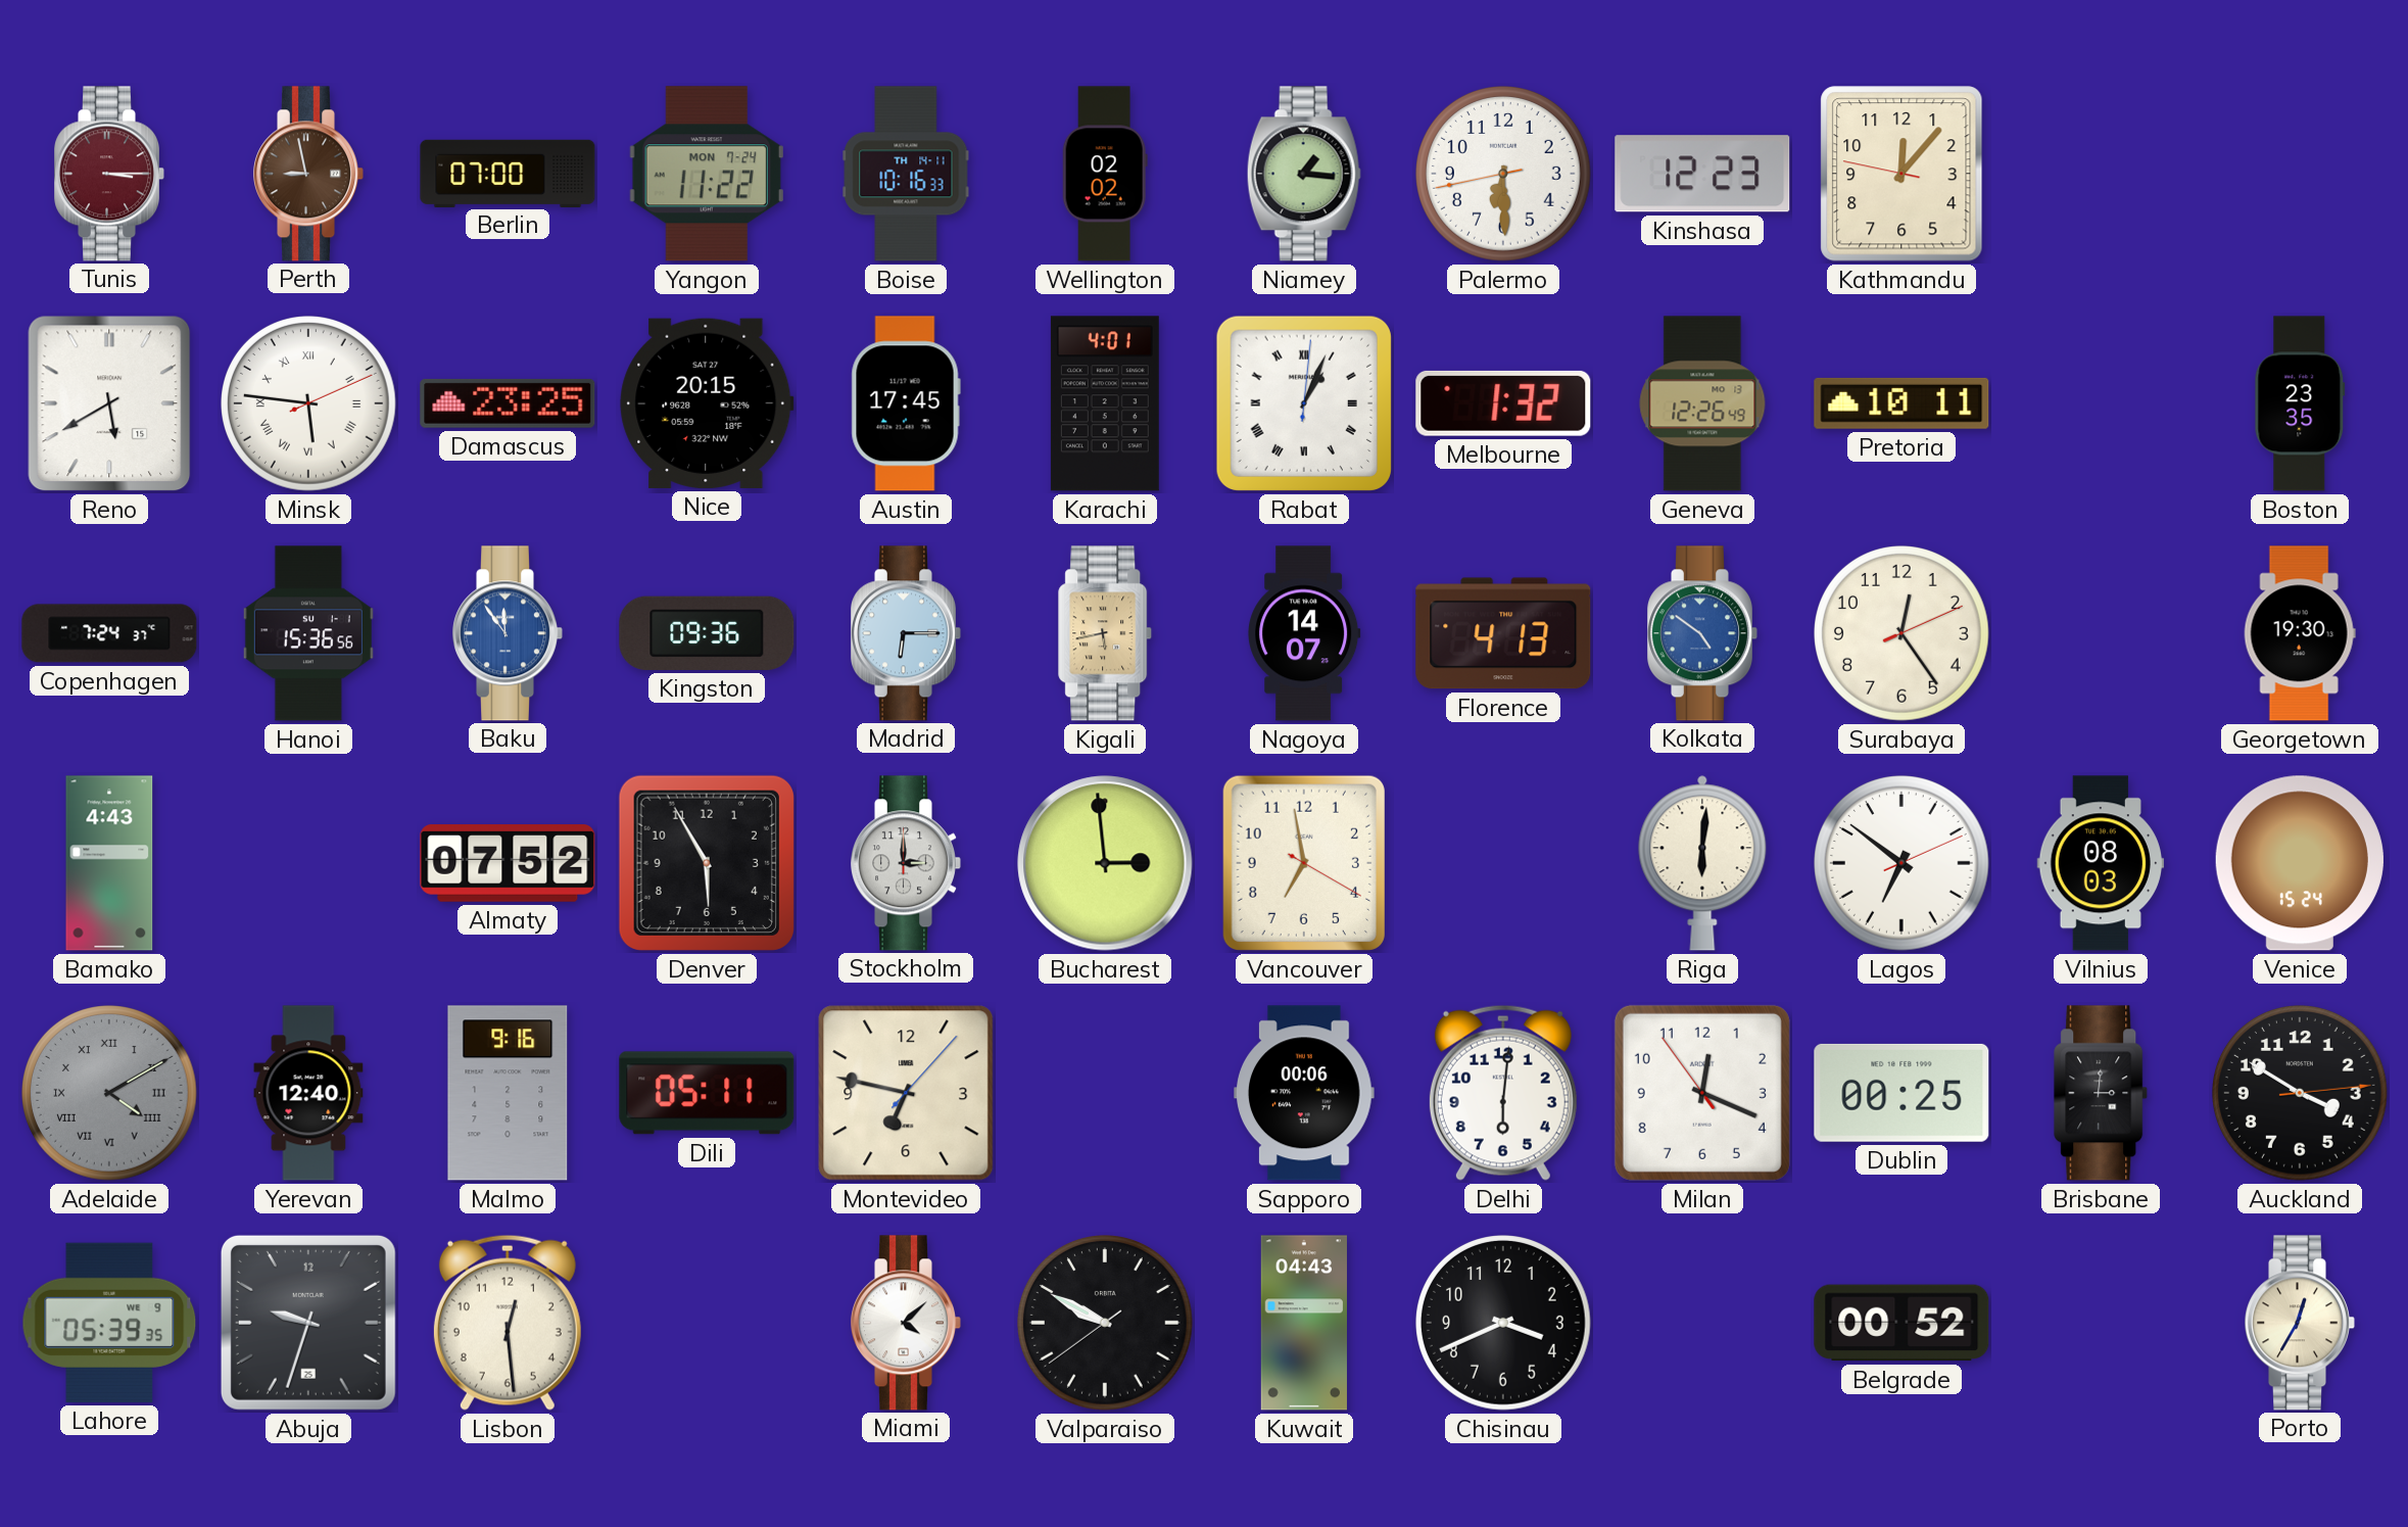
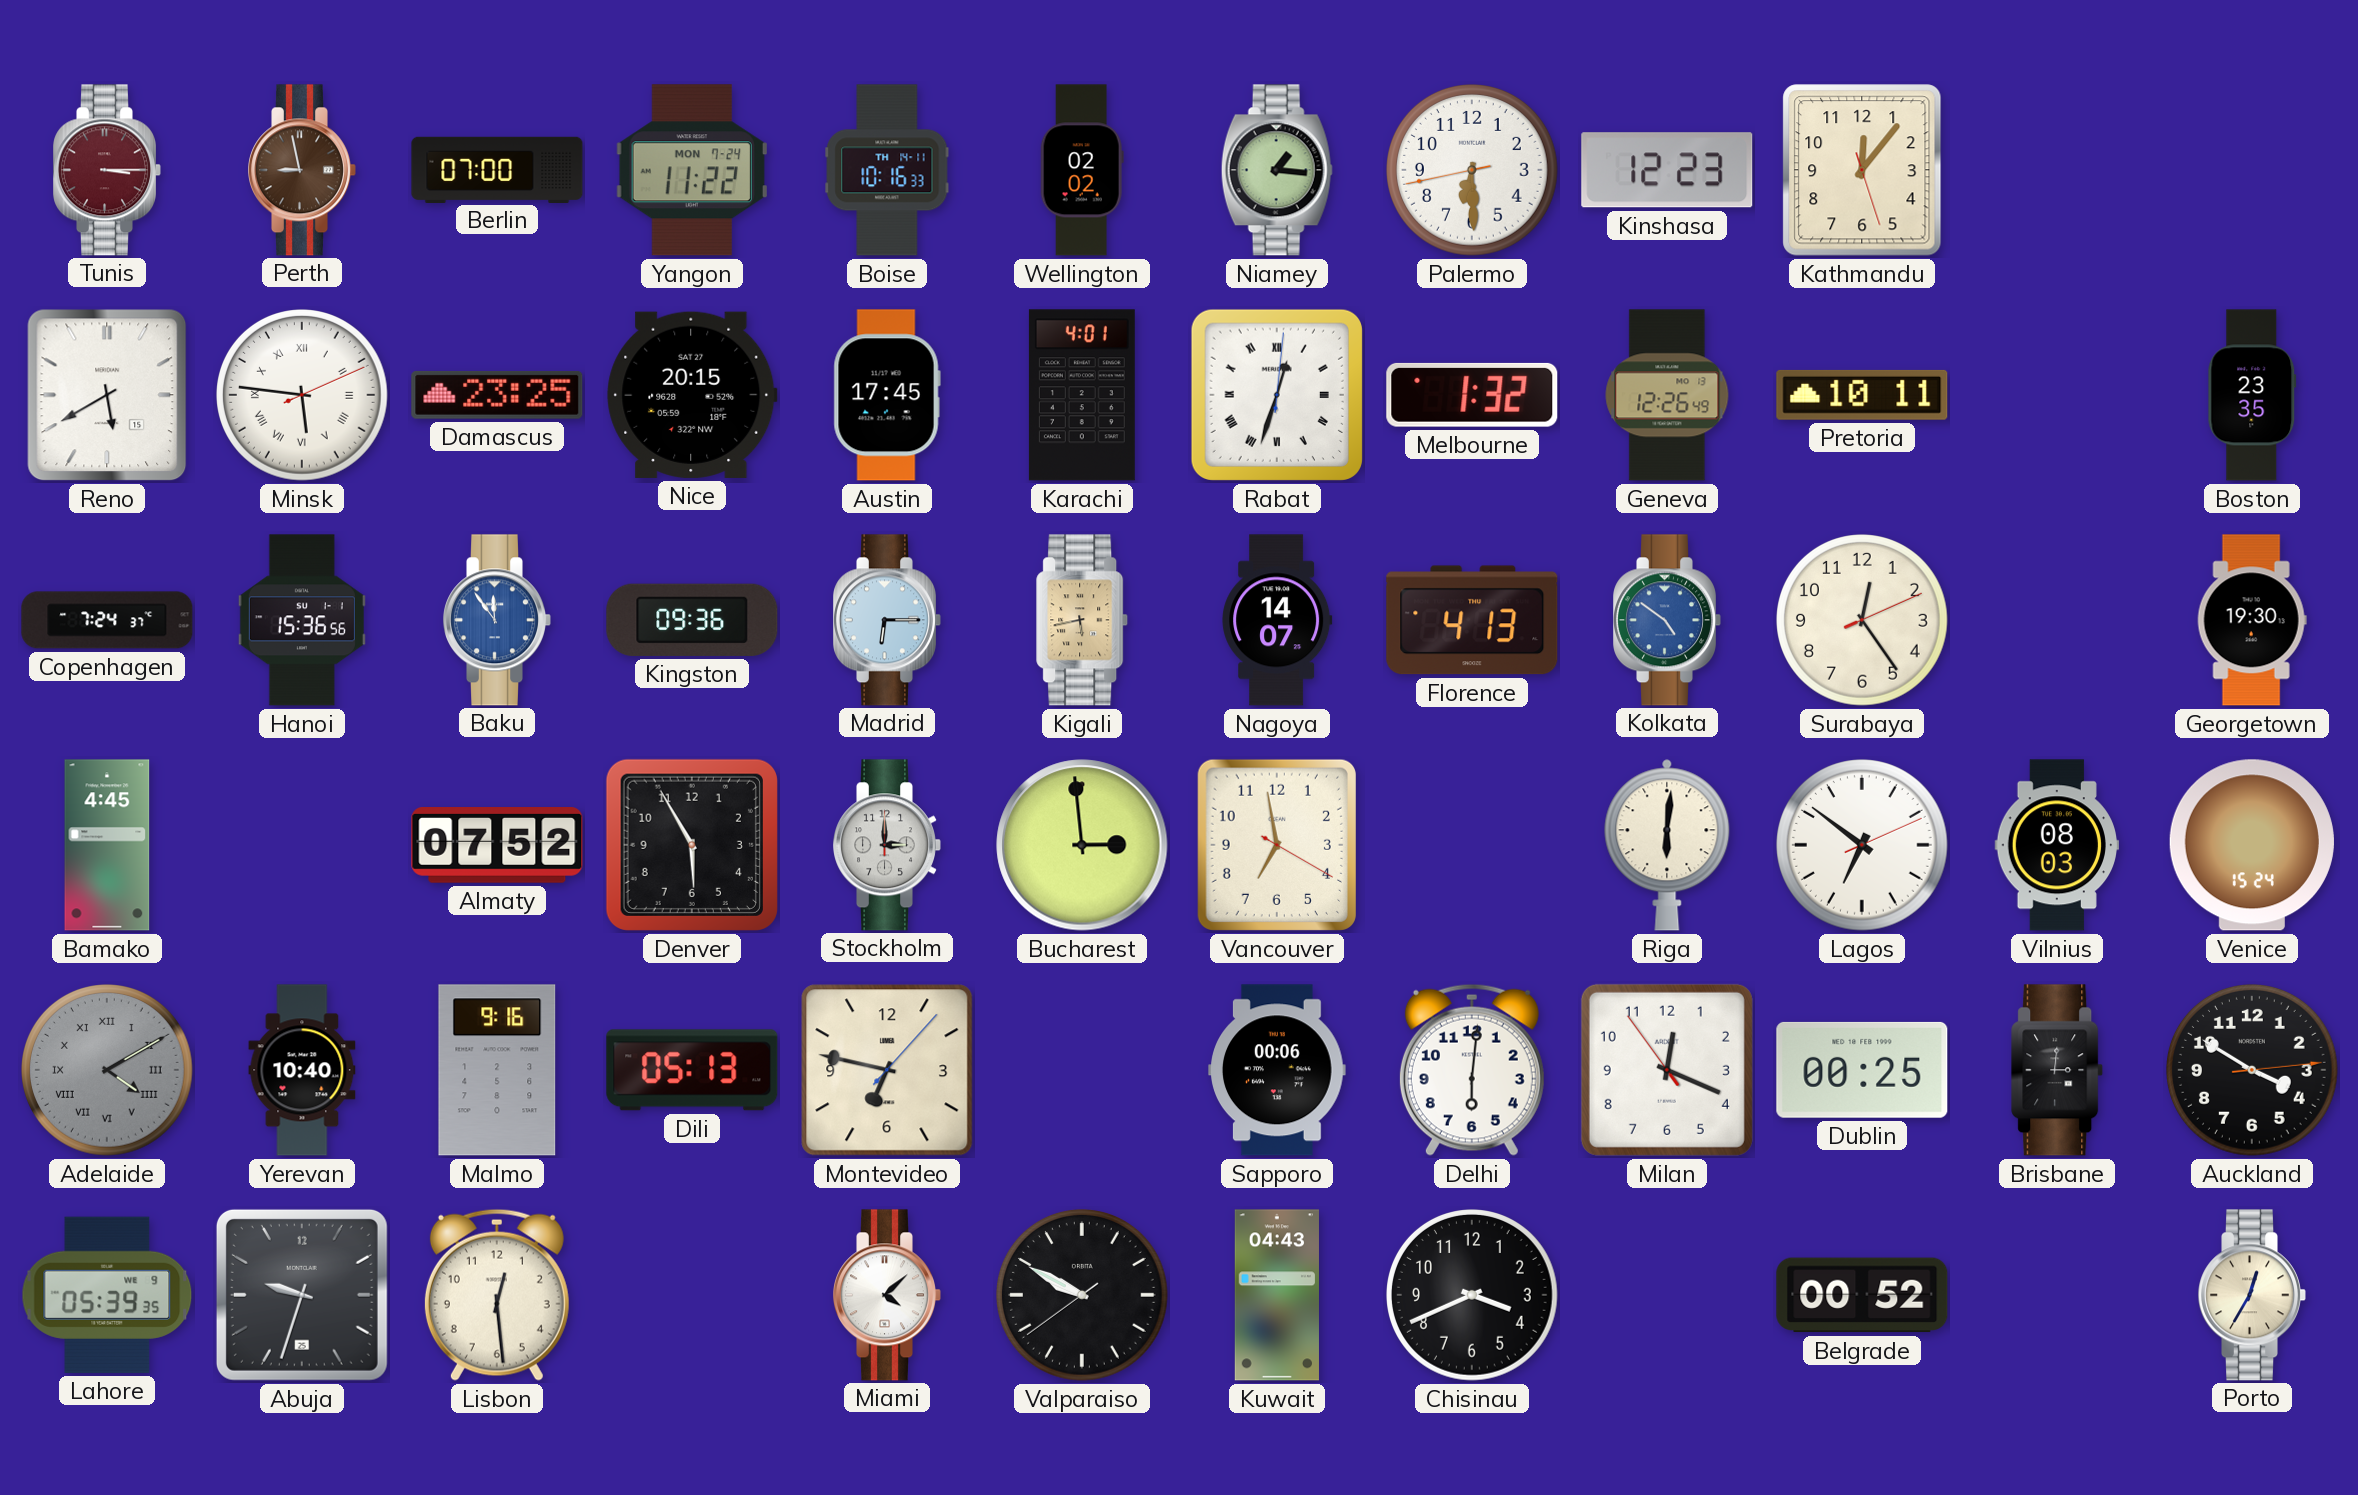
Kathmandu: 12:06:47 -> 12:06:27 (1862, 170)
Rabat: 1:04 -> 12:33 (1277, 395)
Bamako: 4:43 -> 4:45 (107, 845)
Yerevan: 12:40 -> 10:40 (302, 1070)
Dili: 05:11 -> 05:13 (692, 1070)
